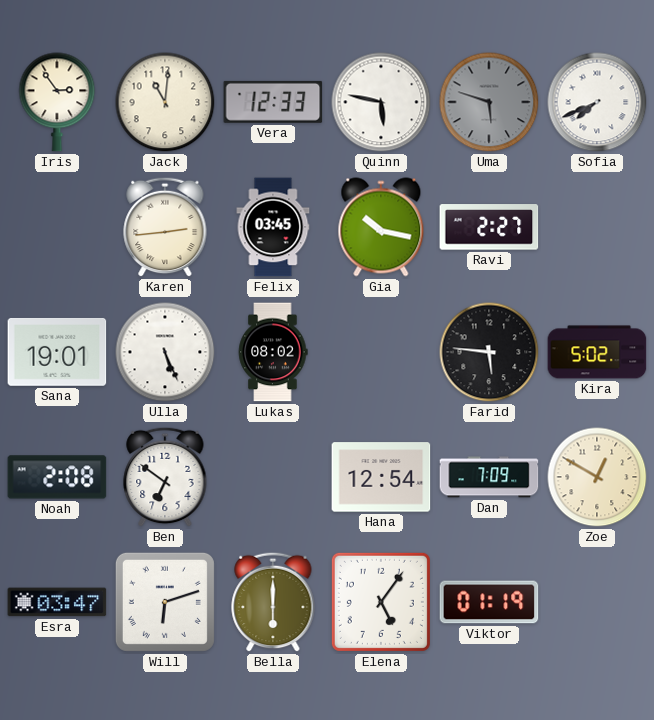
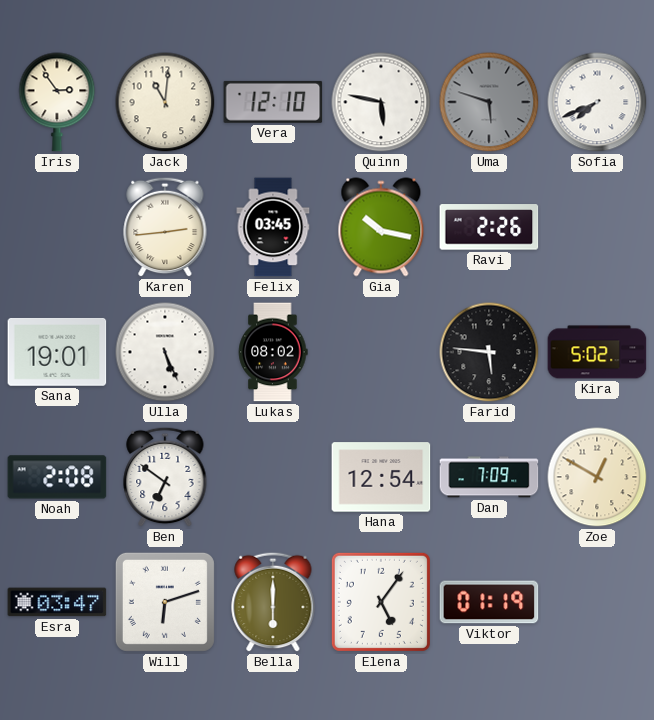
Vera: 12:33 -> 12:10 (273, 102)
Ravi: 2:27 -> 2:26 (489, 227)
